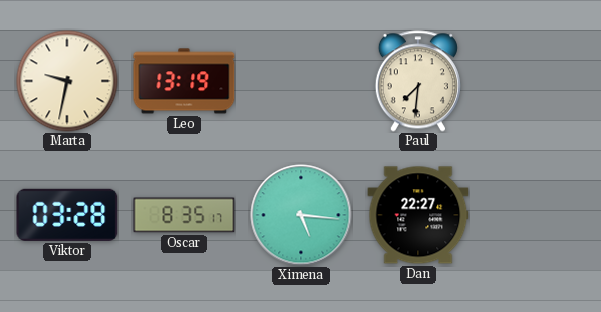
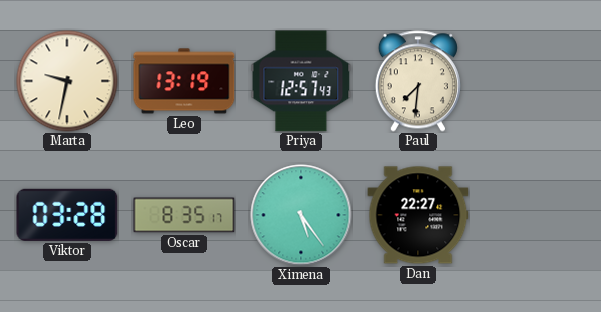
Priya: none -> 12:57 (301, 81)
Ximena: 5:16 -> 5:24 (301, 215)
